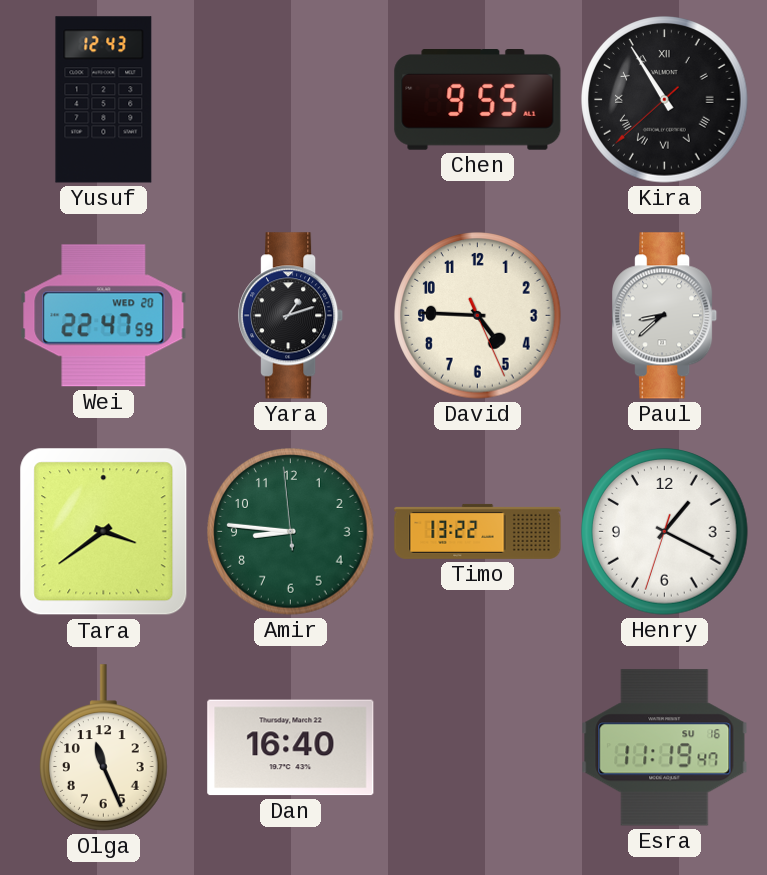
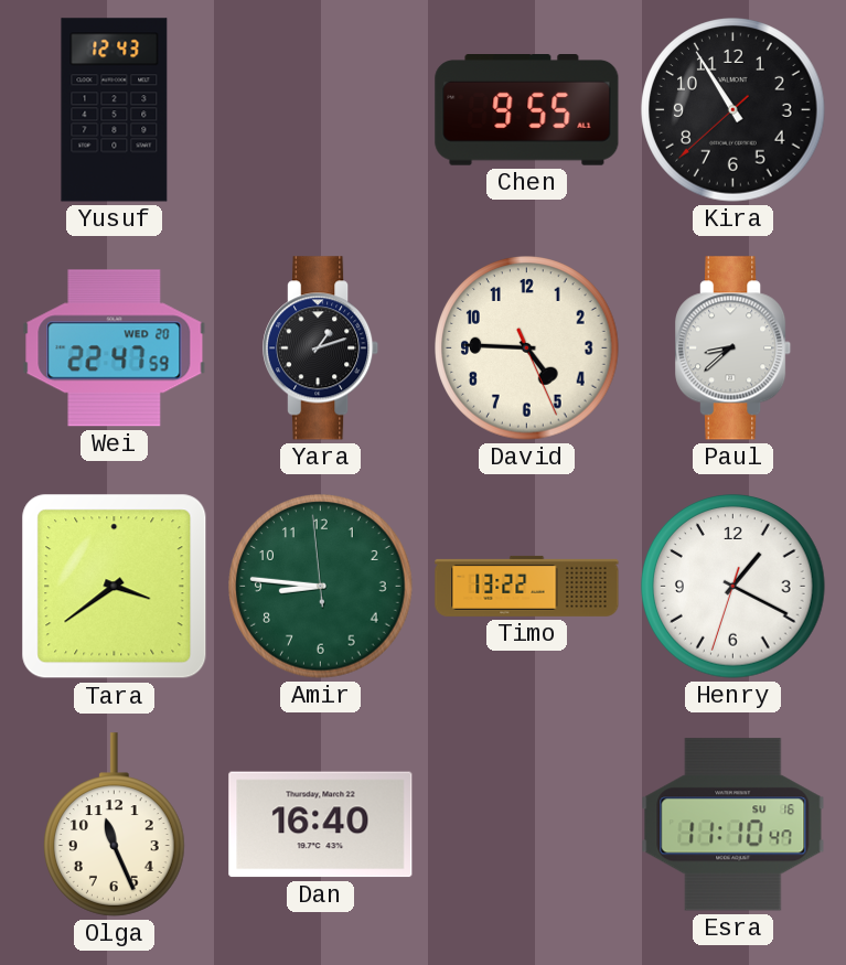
Kira numerals: Roman -> Arabic (733, 110)
Esra: 11:19 -> 11:10 (733, 825)
